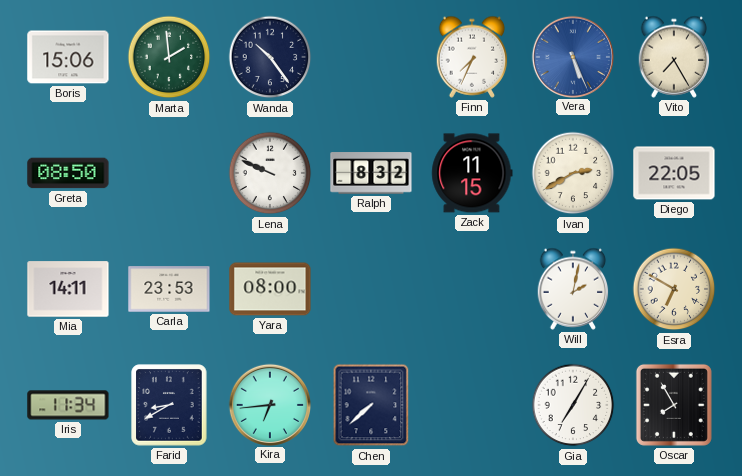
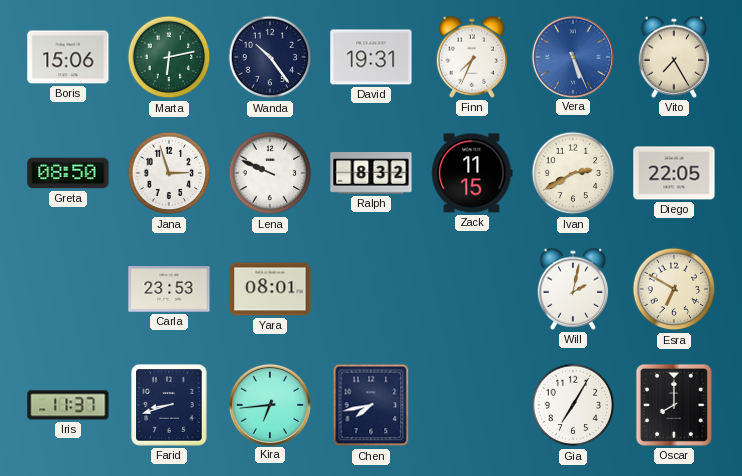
Marta: 1:59 -> 6:13 (169, 57)
David: none -> 19:31 (371, 57)
Jana: none -> 2:57 (169, 173)
Mia: 14:11 -> none (68, 289)
Yara: 08:00 -> 08:01 (270, 289)
Iris: 11:34 -> 11:37 (68, 405)
Farid: 8:40 -> 8:42 (169, 405)
Chen: 7:38 -> 7:43 (371, 405)
Oscar: 7:55 -> 8:00 (674, 405)
